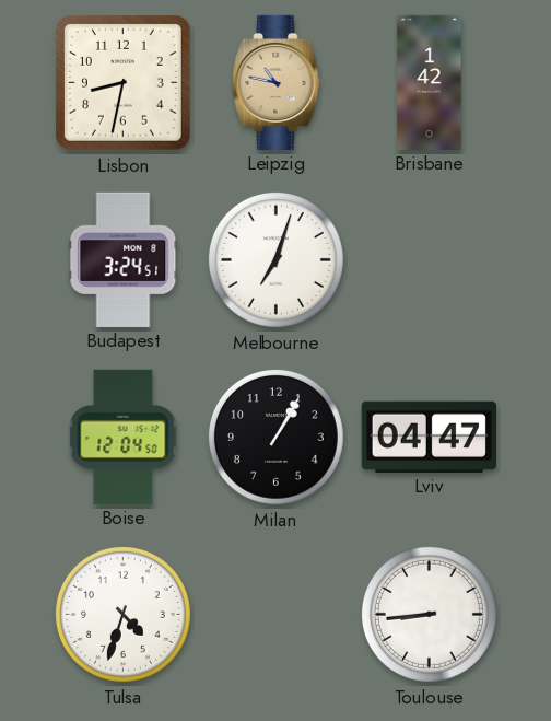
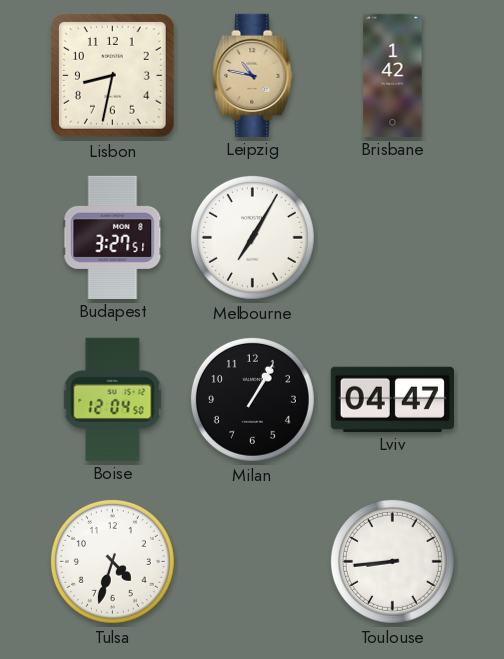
Budapest: 3:24 -> 3:27 (113, 237)
Melbourne: 7:03 -> 7:05 (252, 237)
